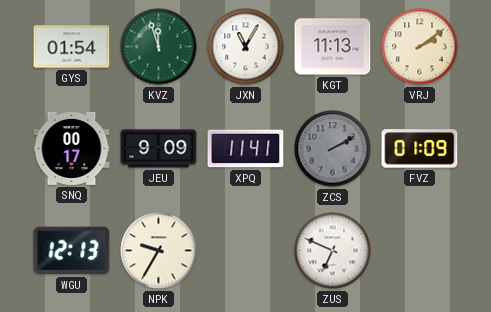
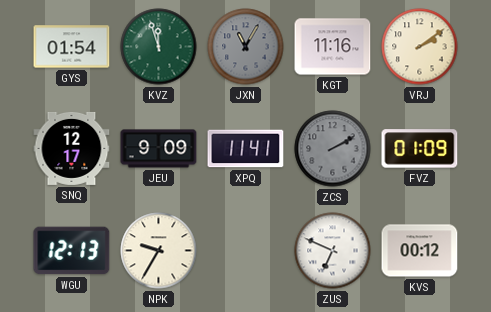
JXN dial: white -> grey (246, 47)
KGT: 11:13 -> 11:16 (333, 47)
SNQ: 00:17 -> 12:17 (72, 148)
KVS: none -> 00:12 (420, 251)
